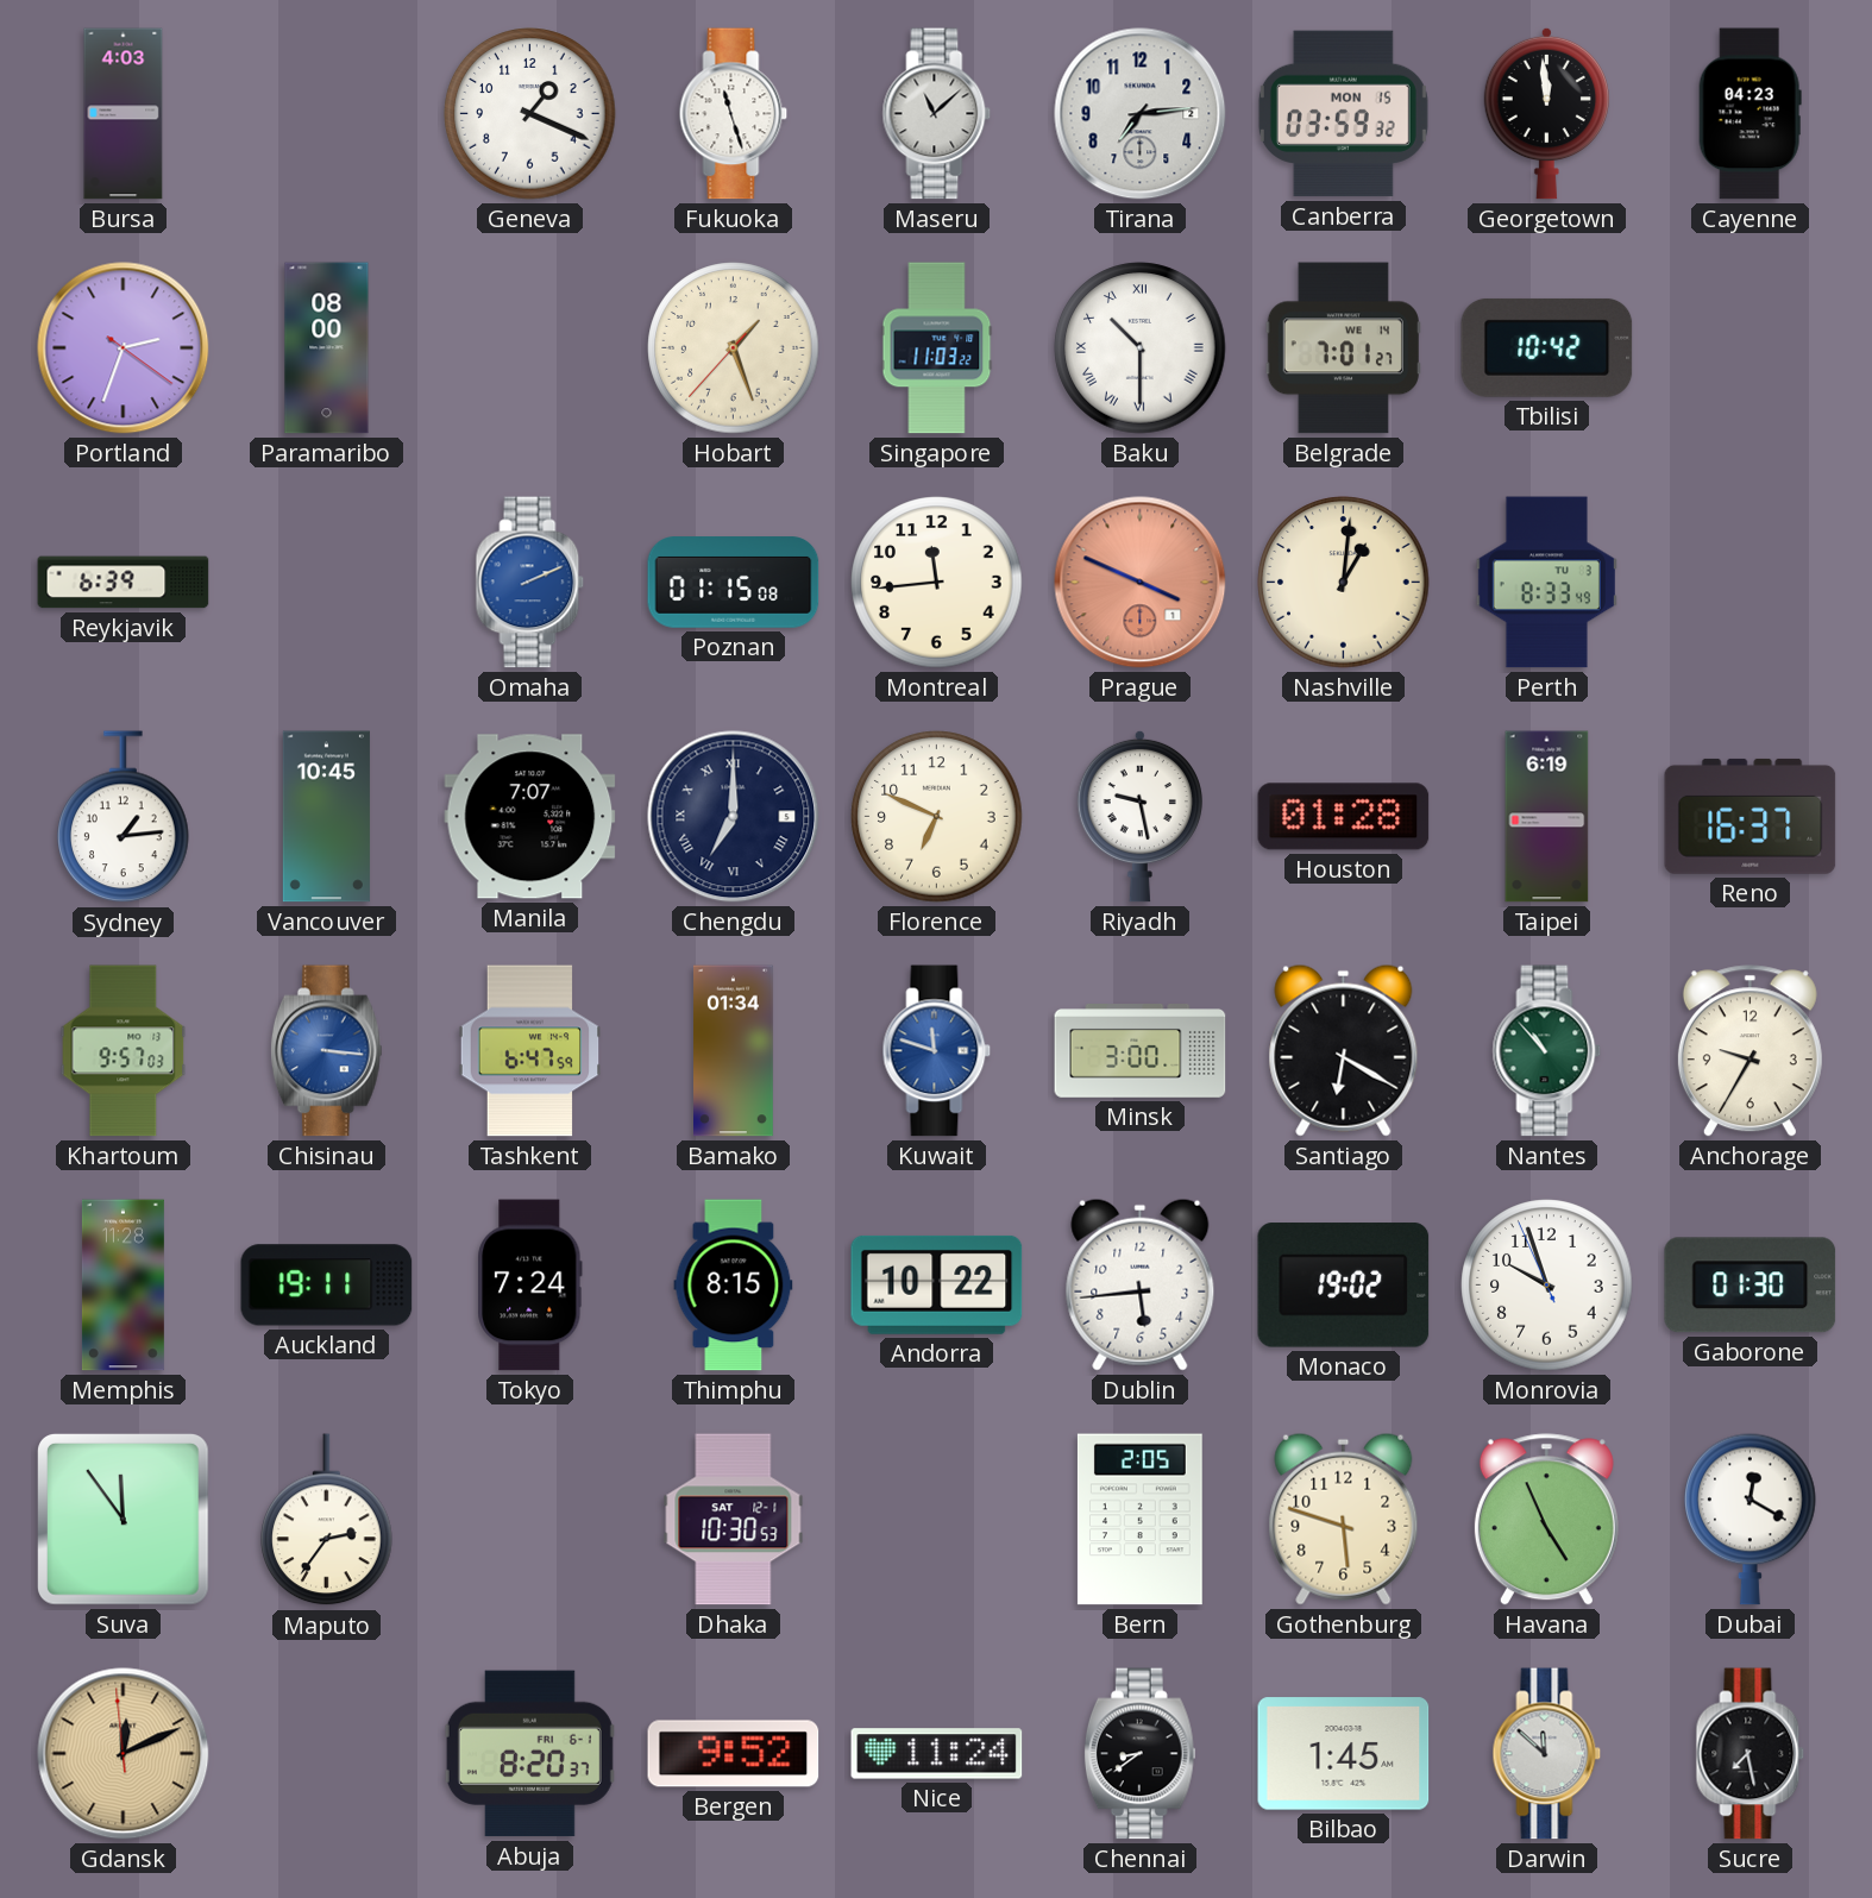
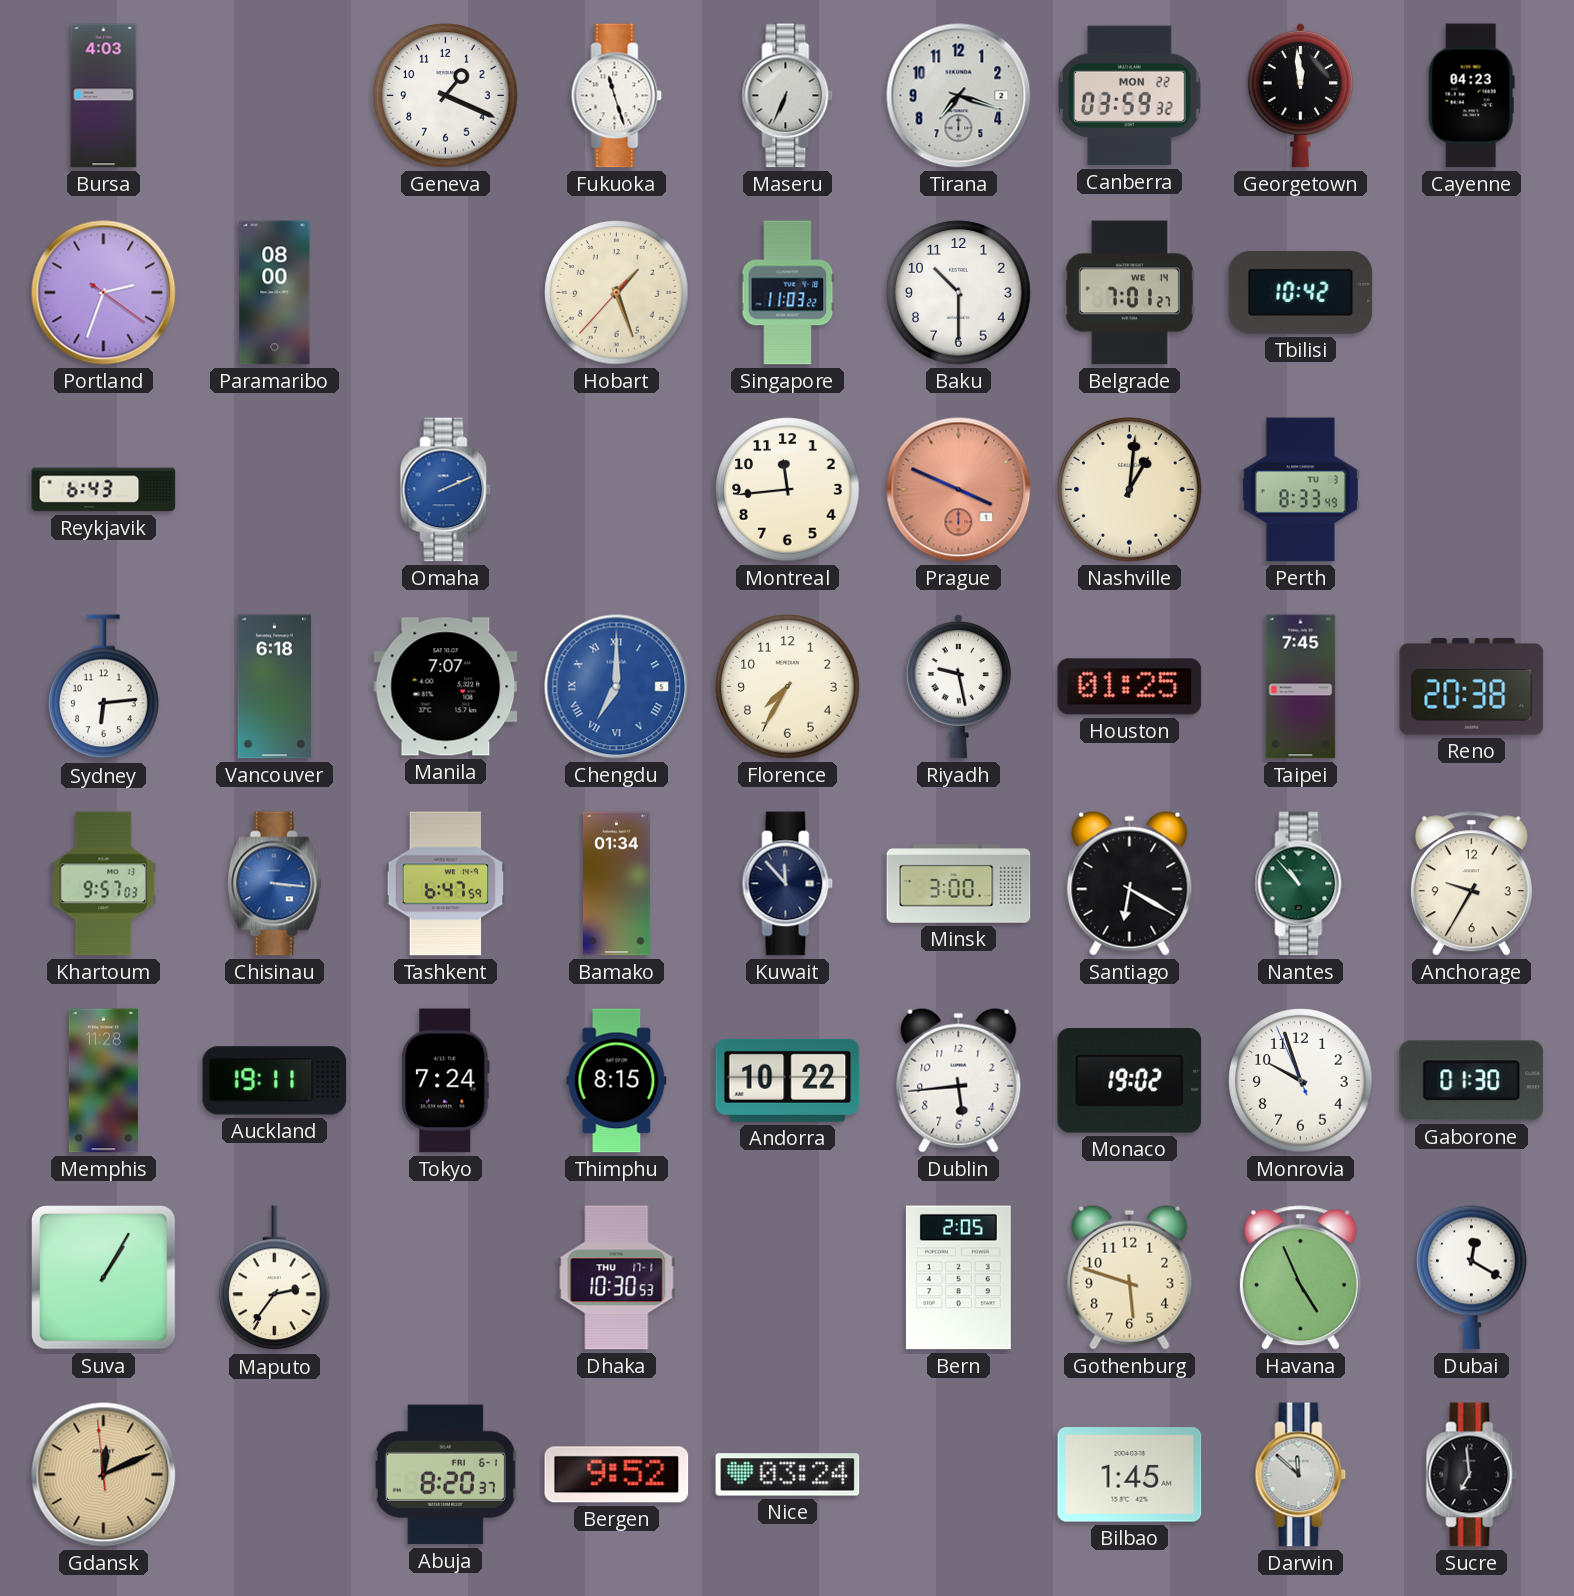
Maseru: 11:08 -> 6:34 (788, 96)
Tirana: 7:14 -> 7:18 (959, 96)
Canberra date: MON 15 -> MON 22 (1129, 96)
Baku numerals: Roman -> Arabic (959, 293)
Reykjavik: 6:39 -> 6:43 (104, 490)
Poznan: 01:15 -> none (734, 583)
Sydney: 1:14 -> 6:14 (104, 687)
Vancouver: 10:45 -> 6:18 (274, 687)
Chengdu dial: navy -> blue (617, 687)
Florence: 6:49 -> 7:35 (788, 687)
Houston: 01:28 -> 01:25 (1130, 687)
Taipei: 6:19 -> 7:45 (1301, 687)
Reno: 16:37 -> 20:38 (1472, 686)
Kuwait: 11:48 -> 11:53 (788, 884)
Kuwait dial: blue -> navy (788, 884)
Suva: 11:54 -> 1:05 (104, 1278)
Dhaka date: SAT 12-1 -> THU 17-1 (617, 1278)
Nice: 11:24 -> 03:24 (788, 1475)
Chennai: 8:39 -> none (1139, 1754)
Sucre: 7:28 -> 6:59 (1472, 1475)
